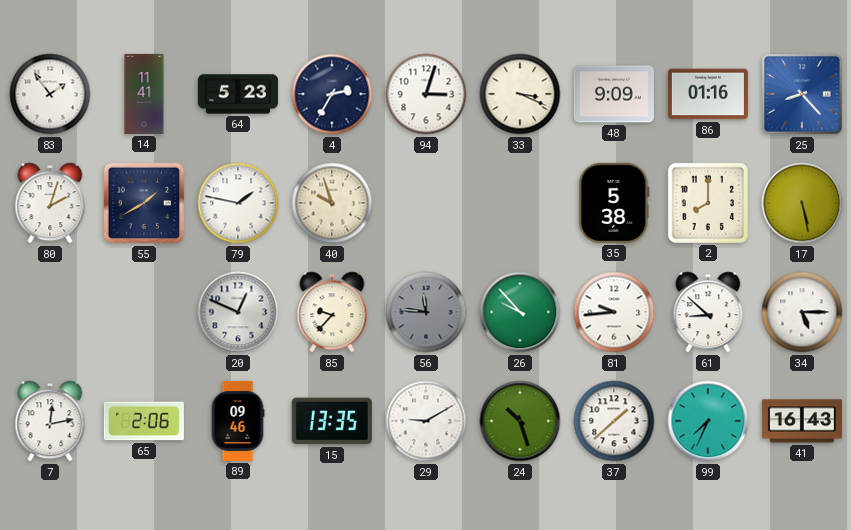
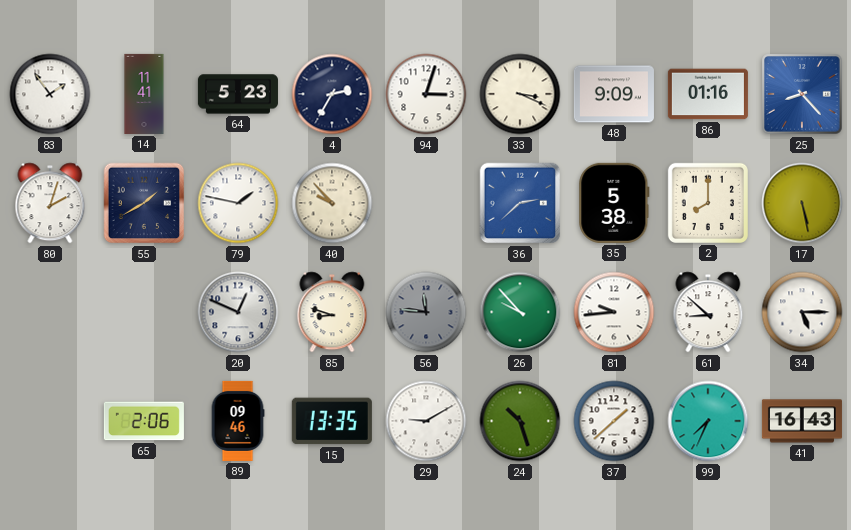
40: 9:57 -> 9:53 (332, 203)
36: none -> 2:38 (520, 203)
85: 9:37 -> 8:48 (332, 312)
7: 12:13 -> none (50, 421)
